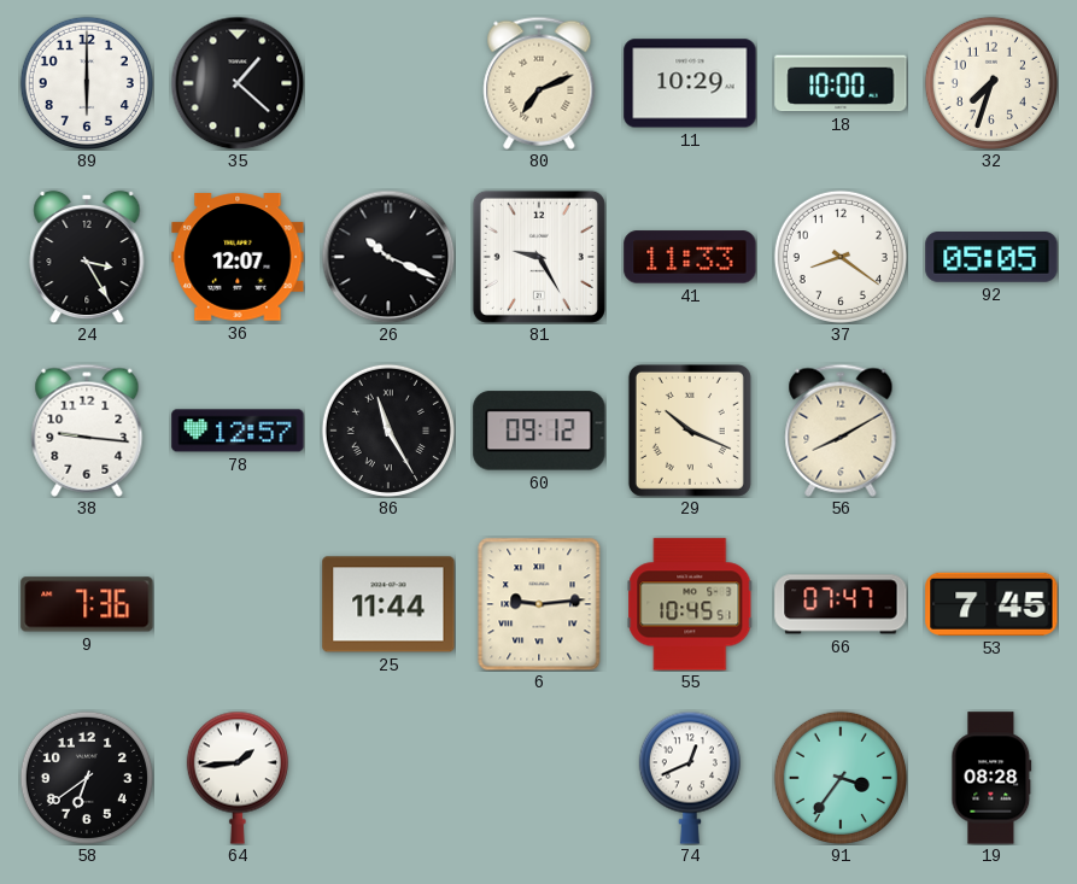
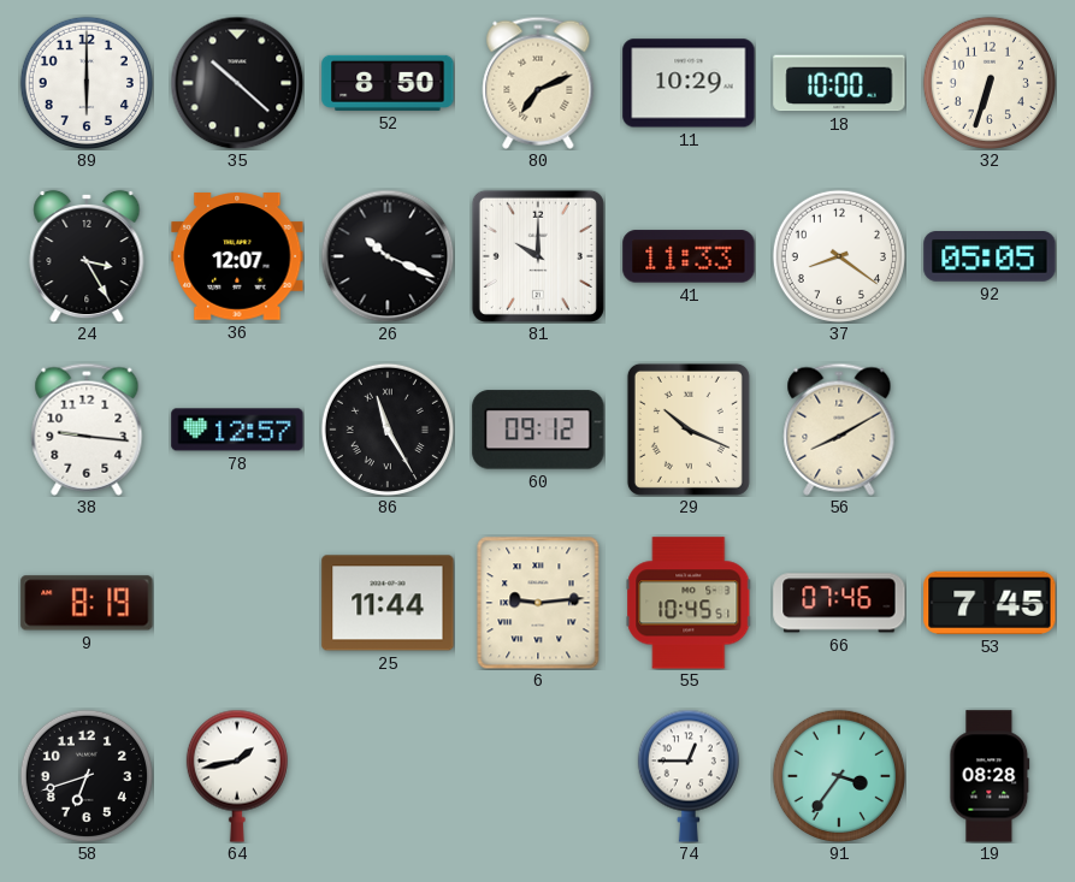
35: 1:22 -> 10:22 (237, 83)
52: none -> 8:50 (388, 83)
32: 7:33 -> 6:33 (990, 83)
81: 9:25 -> 10:00 (538, 256)
9: 7:36 -> 8:19 (87, 603)
66: 07:47 -> 07:46 (839, 603)
58: 6:39 -> 6:42 (87, 776)
64: 1:44 -> 1:43 (237, 776)
74: 12:41 -> 12:45 (689, 776)
